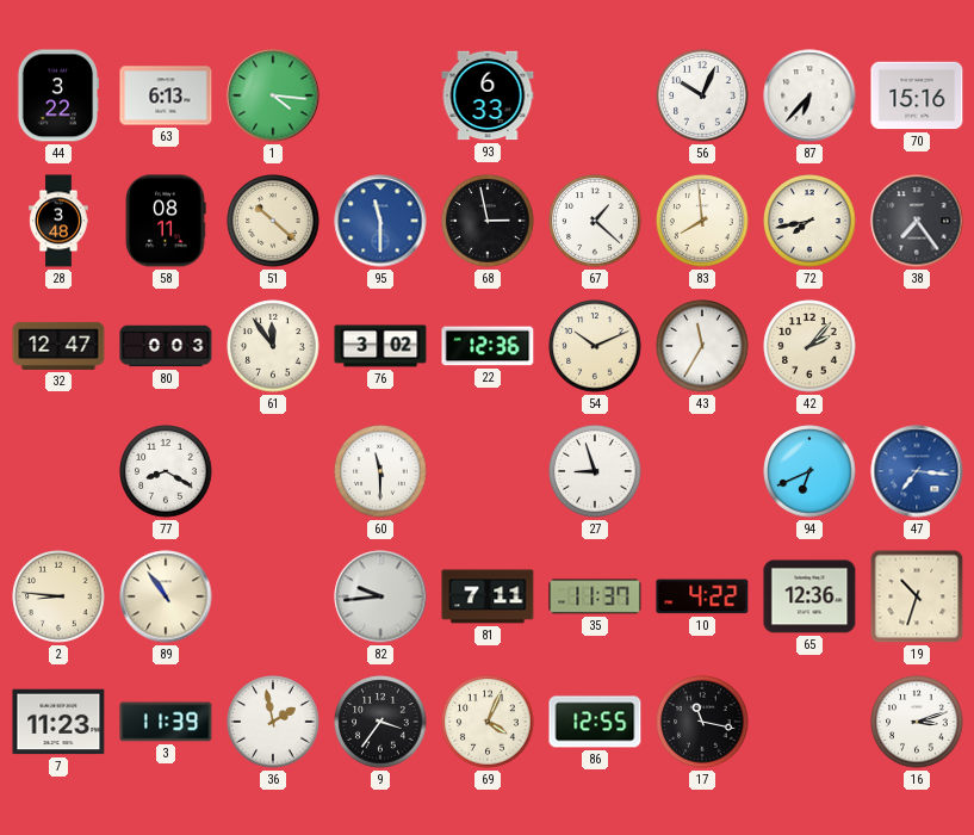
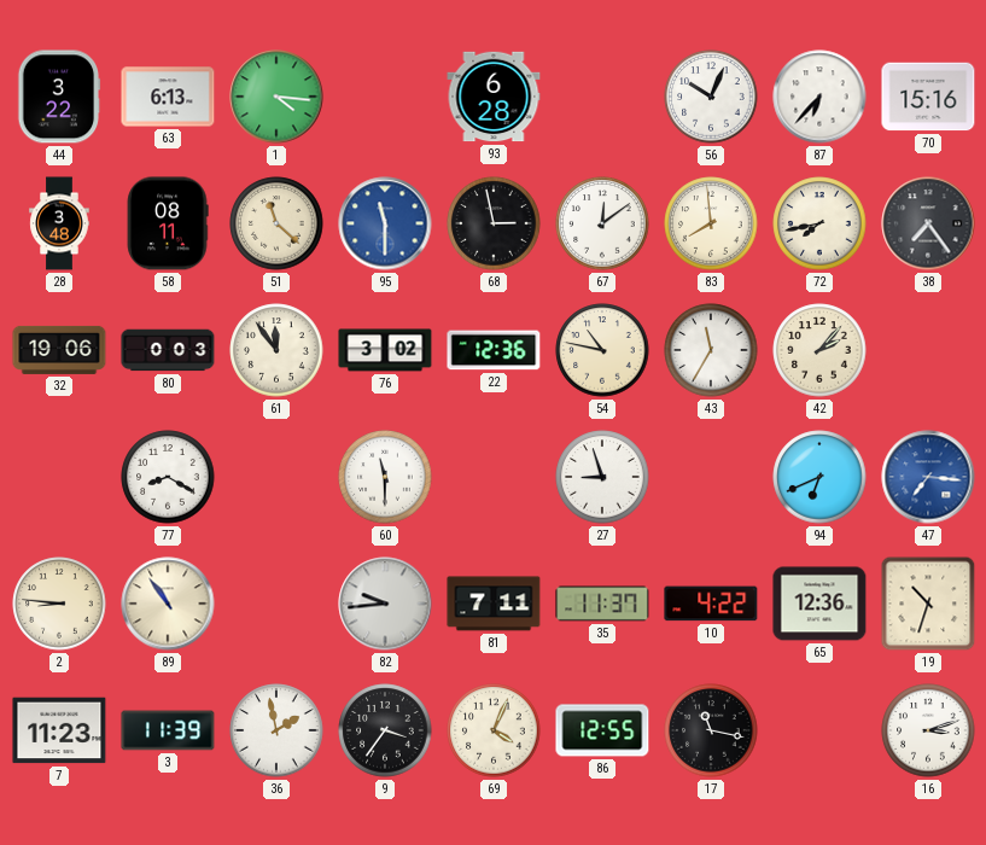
93: 6:33 -> 6:28 (494, 97)
51: 10:22 -> 11:22 (276, 223)
67: 1:22 -> 12:09 (602, 223)
32: 12:47 -> 19:06 (59, 350)
54: 10:11 -> 10:47 (602, 350)
